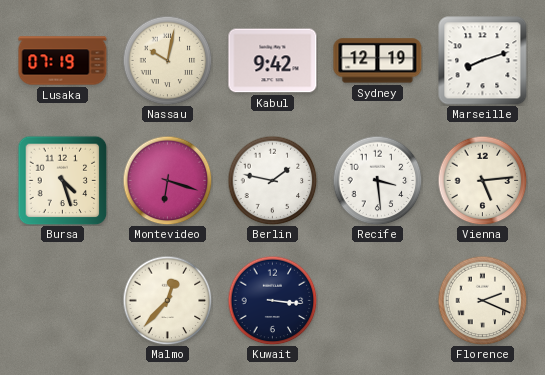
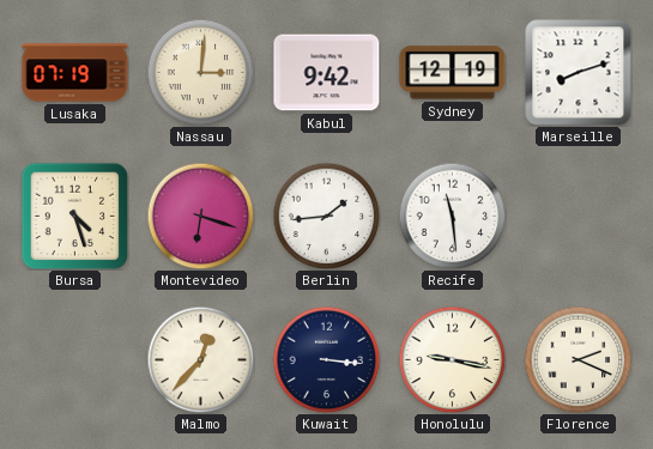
Nassau: 10:02 -> 3:01 (200, 72)
Berlin: 1:47 -> 1:44 (326, 216)
Recife: 3:29 -> 11:29 (452, 216)
Vienna: 5:14 -> none (482, 180)
Honolulu: none -> 9:17 (452, 359)
